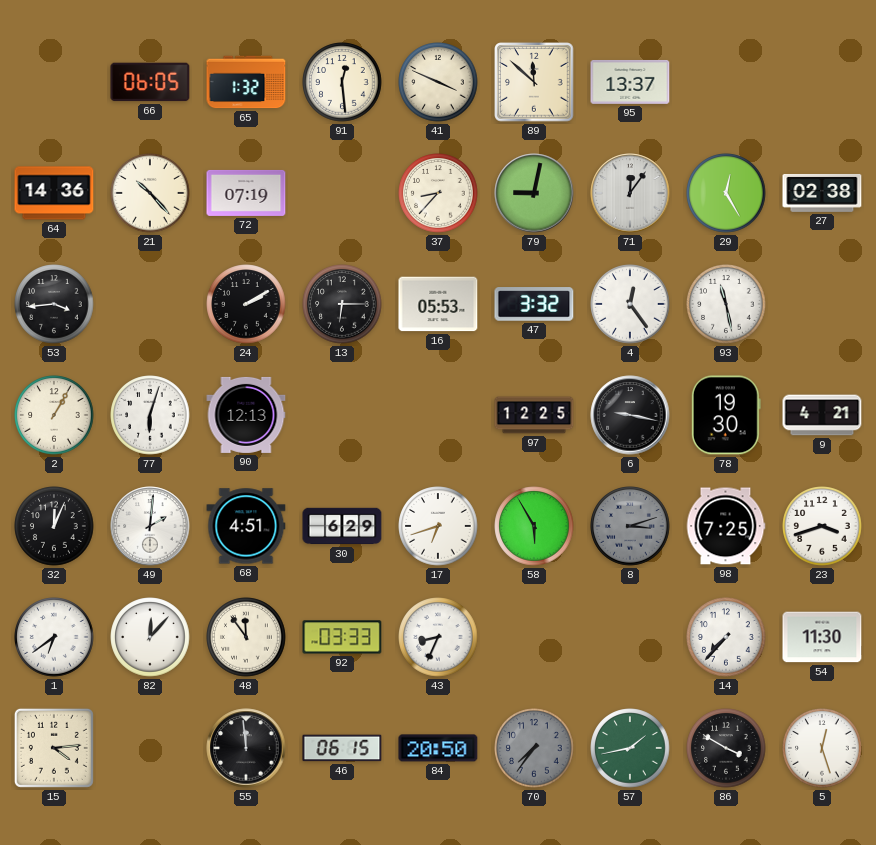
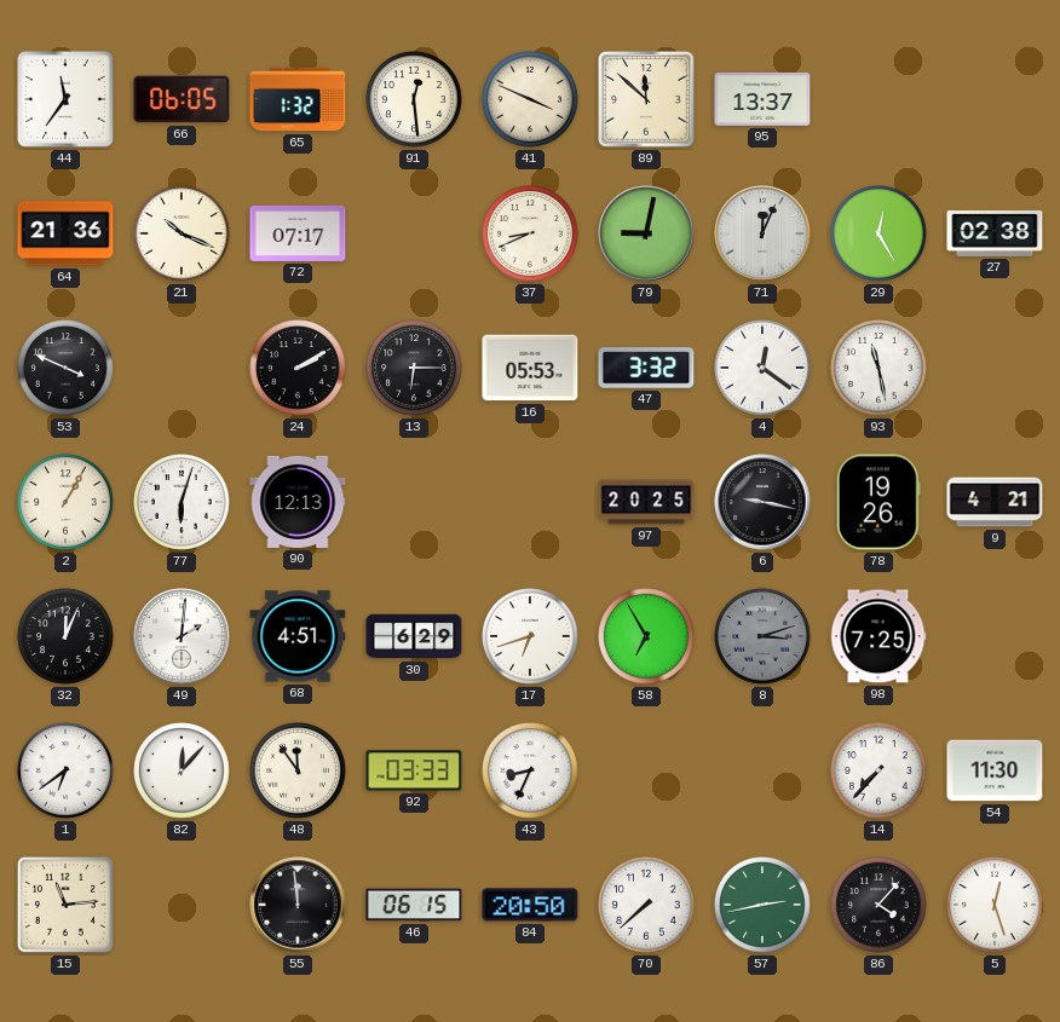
44: none -> 11:36 (65, 99)
64: 14:36 -> 21:36 (65, 233)
21: 10:23 -> 10:19 (182, 233)
72: 07:19 -> 07:17 (298, 233)
37: 8:37 -> 8:41 (530, 233)
71: 12:06 -> 12:04 (762, 233)
53: 3:44 -> 3:49 (65, 368)
4: 12:24 -> 12:21 (762, 368)
97: 12:25 -> 20:25 (646, 502)
78: 19:30 -> 19:26 (878, 502)
58: 5:55 -> 6:55 (646, 636)
23: 3:42 -> none (822, 526)
15: 4:14 -> 11:14 (65, 905)
70: 7:36 -> 7:38 (646, 905)
70 dial: grey -> white (646, 905)
57: 1:43 -> 2:43 (762, 905)
86: 3:50 -> 4:07 (878, 905)
